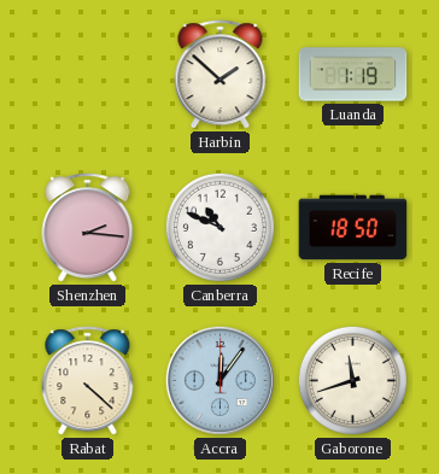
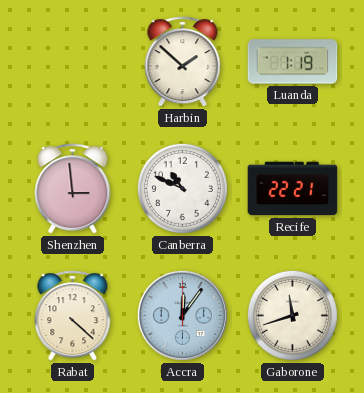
Shenzhen: 2:16 -> 2:59 (73, 189)
Recife: 18:50 -> 22:21 (293, 189)
